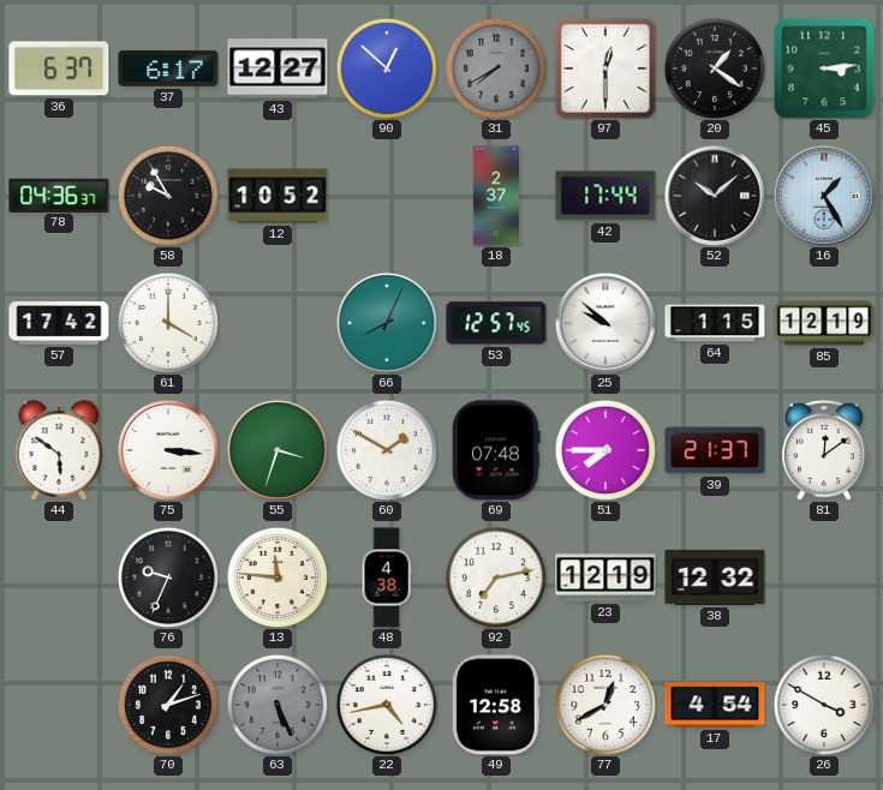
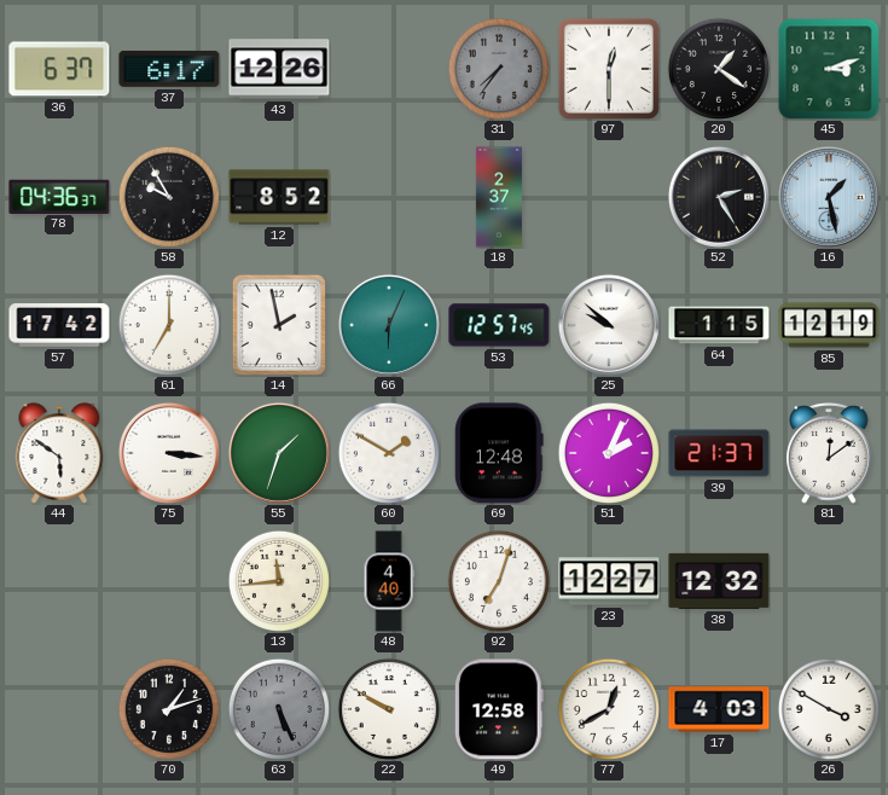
43: 12:27 -> 12:26 (279, 69)
90: 12:52 -> none (387, 68)
31: 7:40 -> 7:36 (499, 69)
45: 3:14 -> 3:12 (829, 69)
12: 10:52 -> 8:52 (279, 197)
42: 17:44 -> none (605, 196)
52: 10:08 -> 2:25 (719, 197)
16: 1:25 -> 1:28 (829, 197)
61: 4:00 -> 7:00 (169, 325)
14: none -> 1:58 (279, 325)
66: 8:04 -> 6:04 (389, 325)
55: 3:33 -> 1:33 (279, 453)
69: 07:48 -> 12:48 (499, 453)
51: 7:45 -> 2:04 (609, 453)
76: 9:34 -> none (168, 577)
13: 11:46 -> 11:44 (279, 581)
48: 4:38 -> 4:40 (389, 581)
92: 7:13 -> 7:03 (499, 581)
23: 12:19 -> 12:27 (609, 581)
22: 4:43 -> 9:50 (389, 709)
17: 4:54 -> 4:03 (719, 709)
